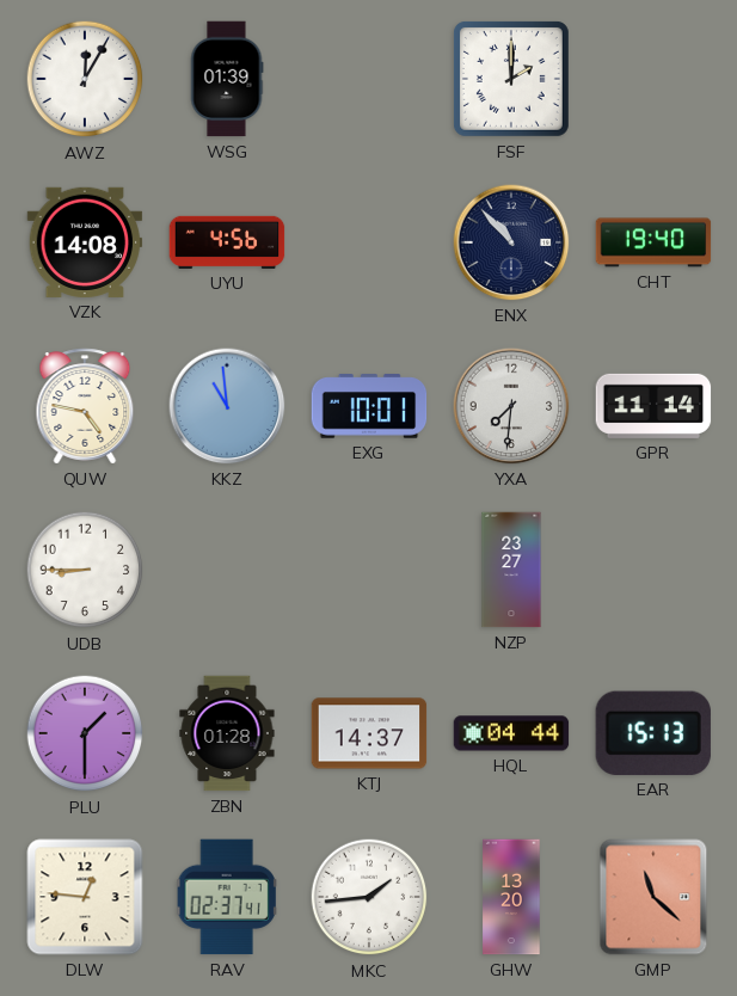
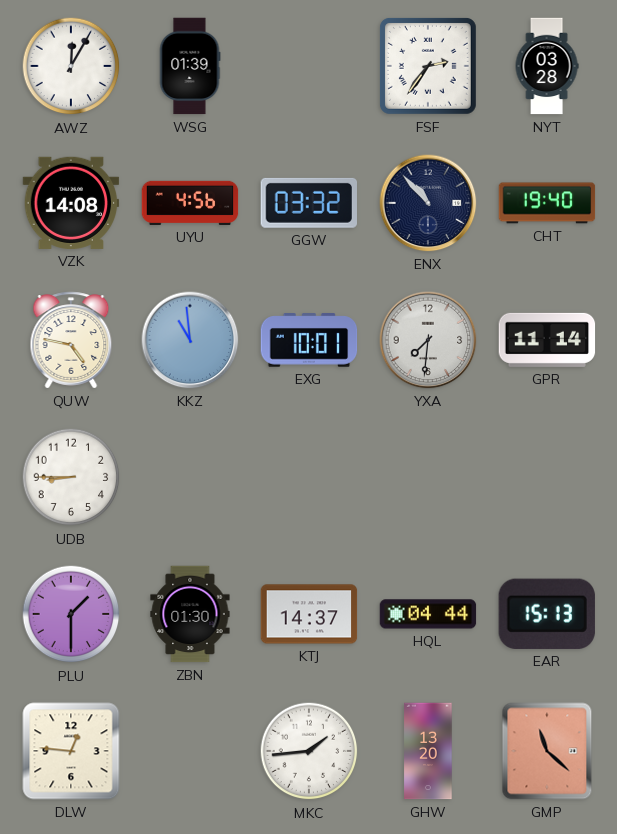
FSF: 2:00 -> 2:36 (428, 66)
NYT: none -> 03:28 (547, 66)
GGW: none -> 03:32 (308, 203)
NZP: 23:27 -> none (511, 570)
ZBN: 01:28 -> 01:30 (190, 614)
RAV: 02:37 -> none (227, 897)
